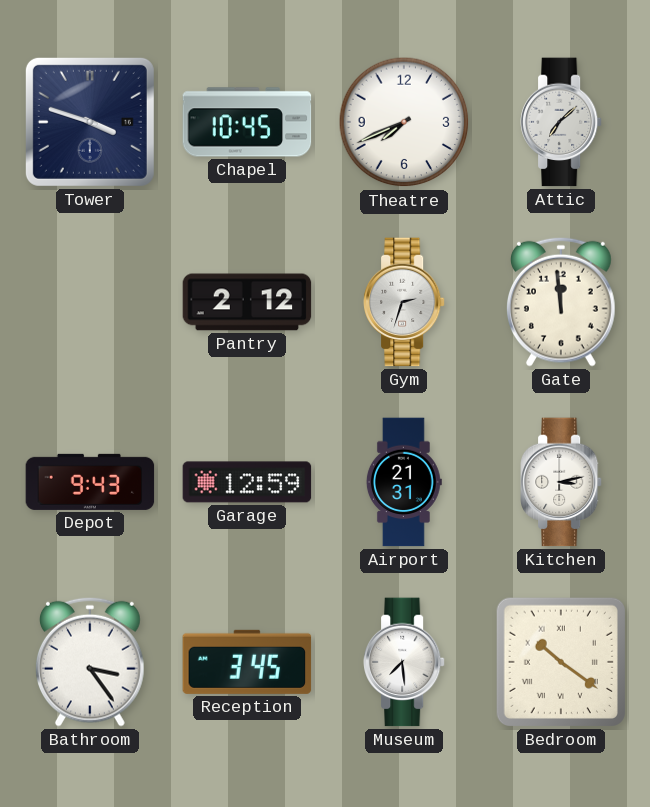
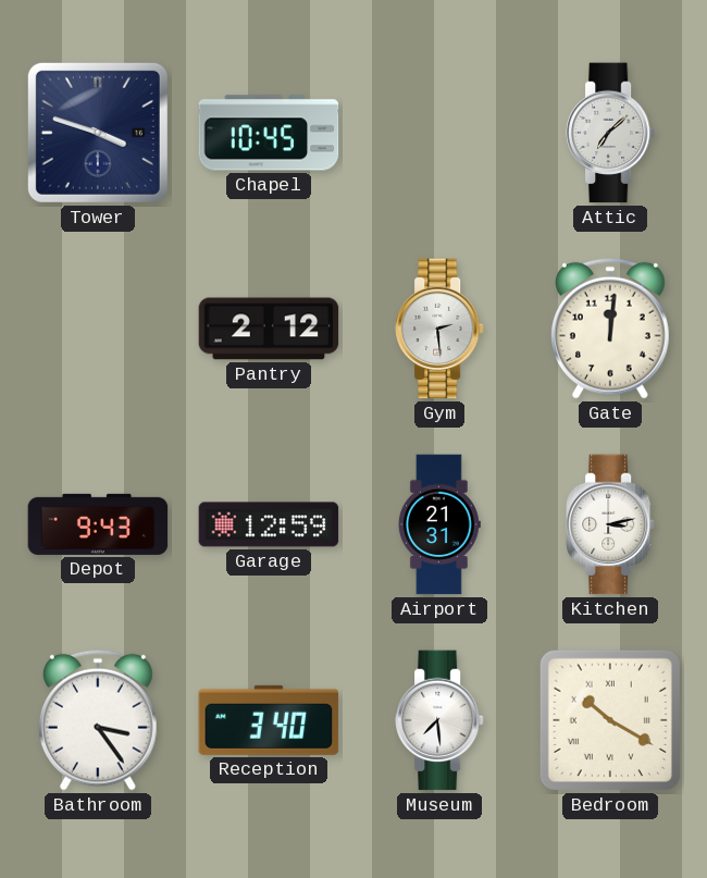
Theatre: 7:41 -> none (404, 122)
Gym: 2:33 -> 2:29 (439, 329)
Gate: 11:59 -> 12:01 (610, 329)
Reception: 3:45 -> 3:40 (269, 720)
Bedroom: 10:21 -> 10:20 (610, 720)
